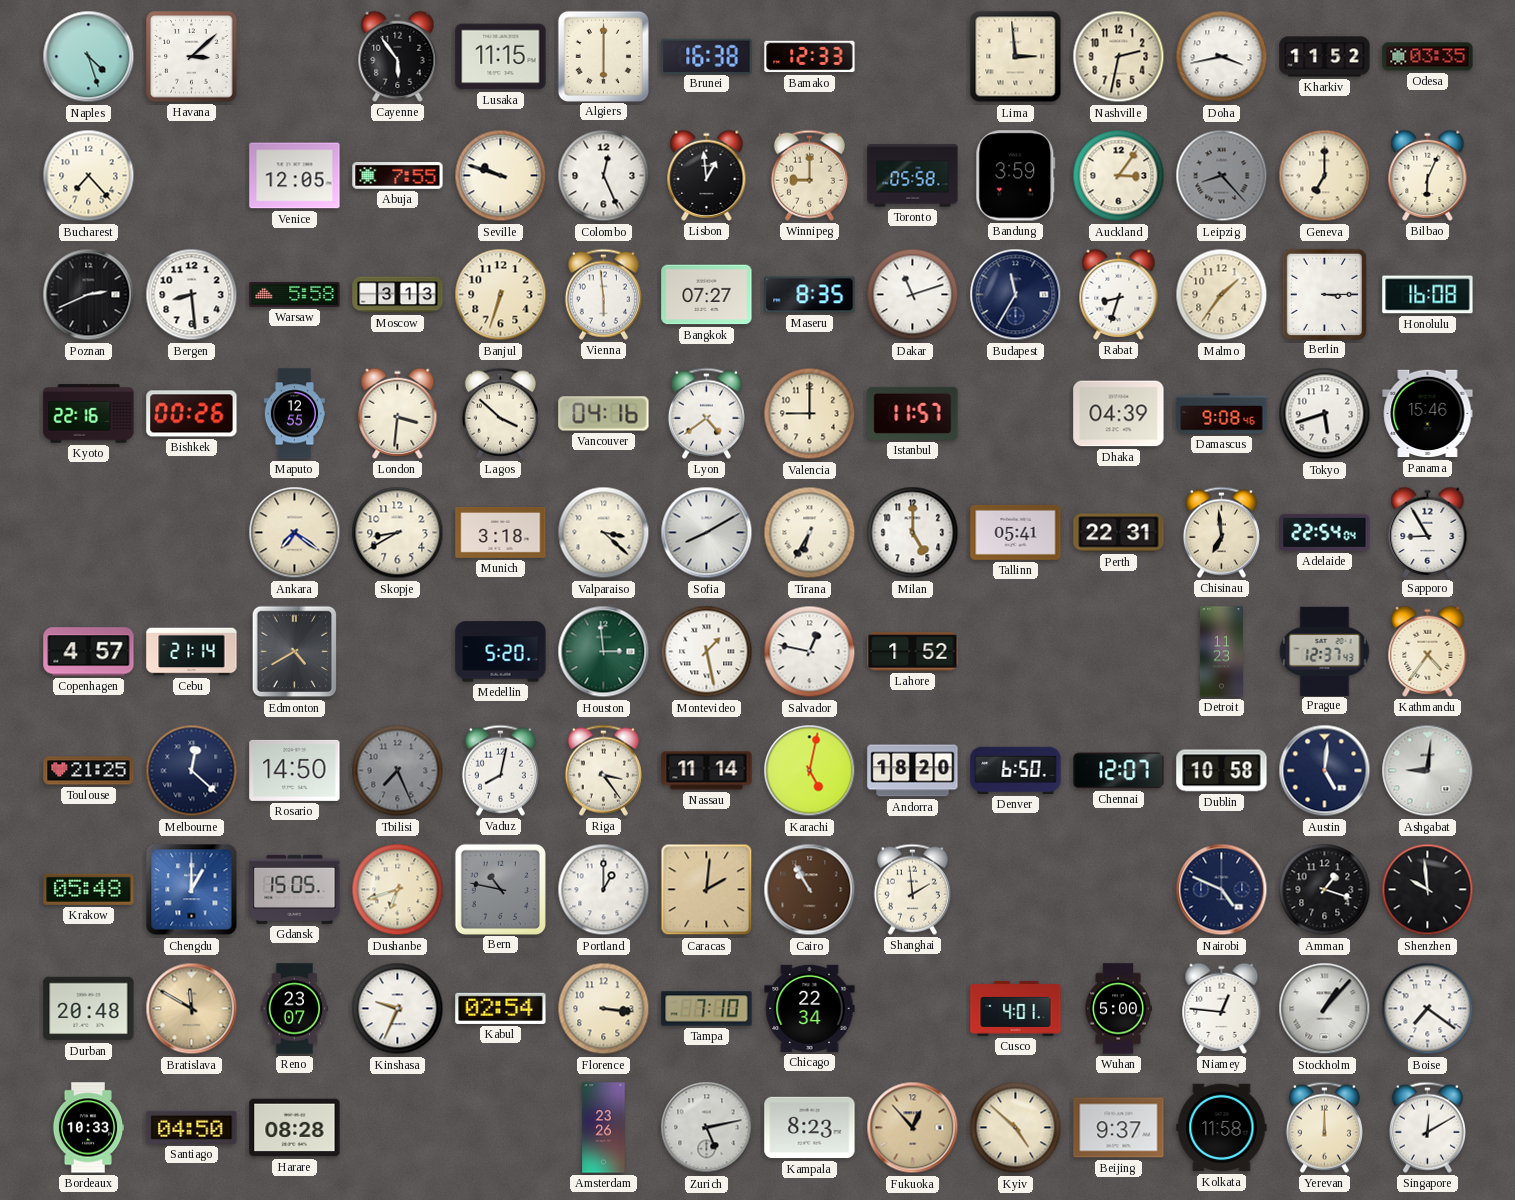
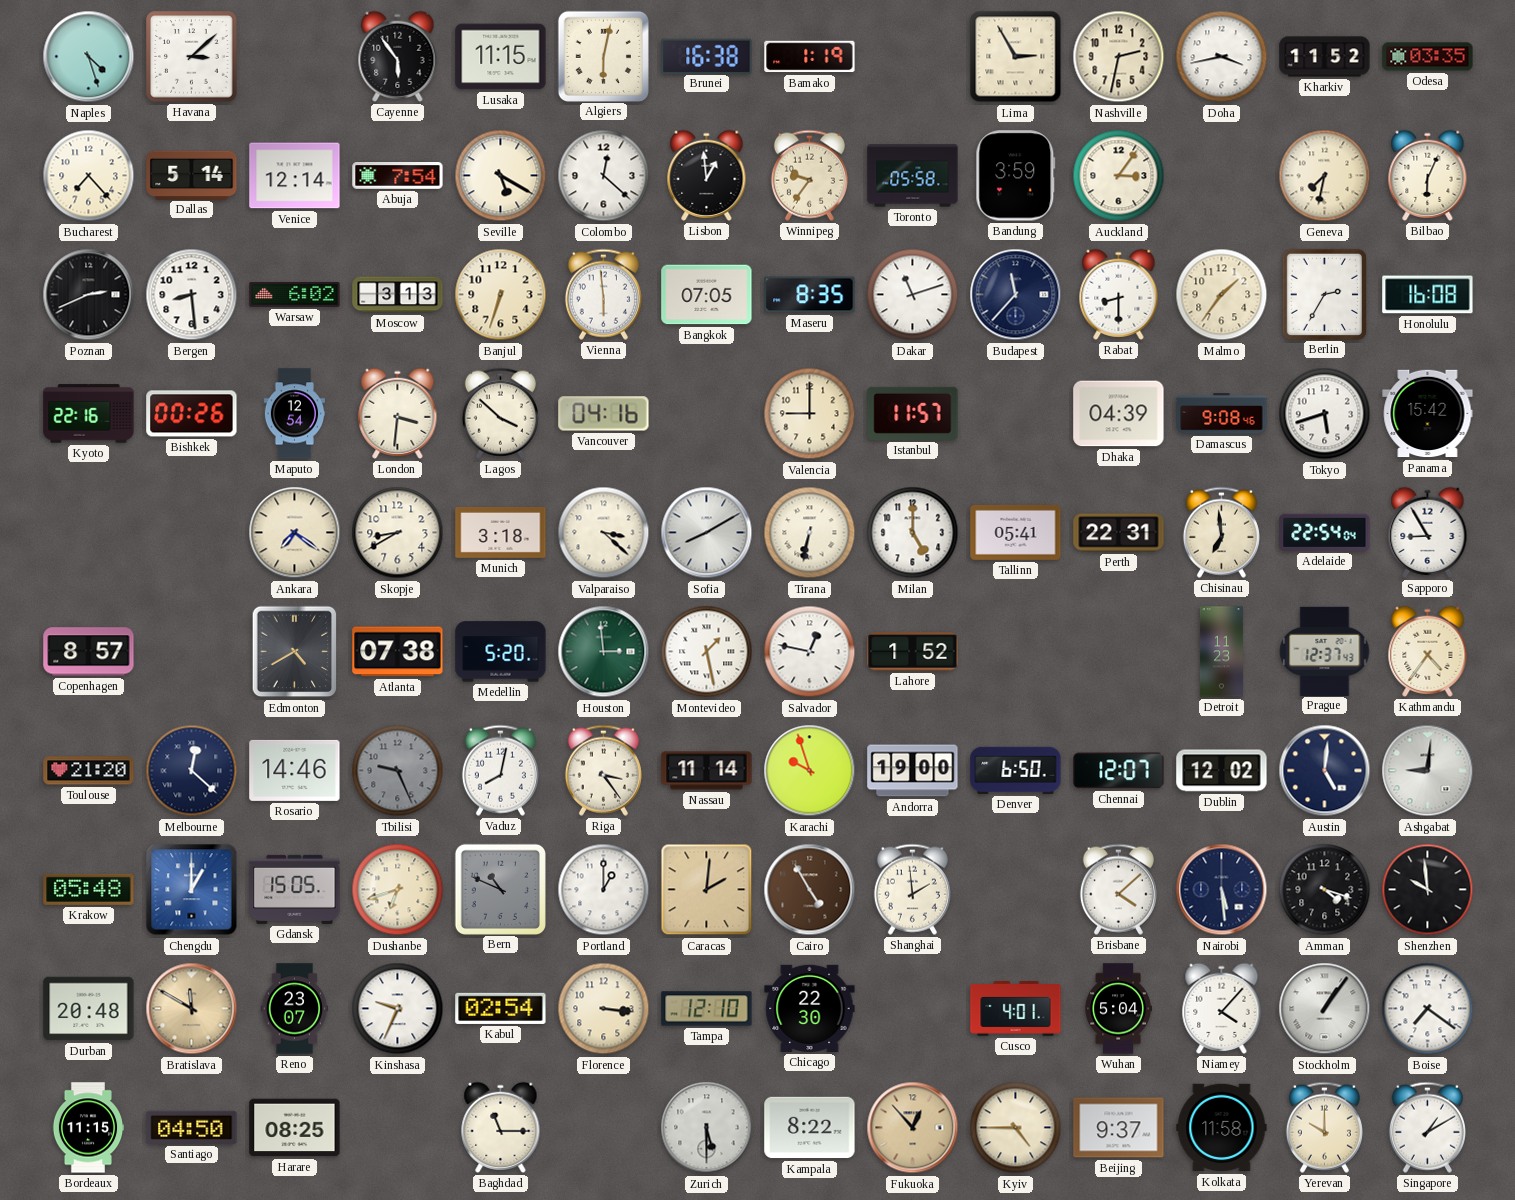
Algiers: 6:00 -> 6:02 (603, 56)
Bamako: 12:33 -> 1:19 (810, 57)
Lima: 2:59 -> 2:55 (1016, 57)
Dallas: none -> 5:14 (192, 175)
Venice: 12:05 -> 12:14 (295, 176)
Abuja: 7:55 -> 7:54 (398, 176)
Seville: 9:48 -> 5:20 (501, 176)
Colombo: 12:26 -> 12:22 (604, 176)
Winnipeg: 9:00 -> 9:36 (809, 175)
Leipzig: 8:23 -> none (1222, 176)
Geneva: 7:00 -> 7:32 (1325, 176)
Warsaw: 5:58 -> 6:02 (295, 294)
Bangkok: 07:27 -> 07:05 (707, 295)
Budapest: 11:35 -> 11:37 (1016, 295)
Rabat: 8:33 -> 8:30 (1119, 294)
Berlin: 3:15 -> 2:35 (1324, 294)
Maputo: 12:55 -> 12:54 (294, 414)
Lyon: 4:39 -> none (706, 413)
Panama: 15:46 -> 15:42 (1428, 414)
Tirana: 6:35 -> 6:32 (810, 533)
Copenhagen: 4:57 -> 8:57 (89, 652)
Cebu: 21:14 -> none (192, 652)
Atlanta: none -> 07:38 (398, 652)
Toulouse: 21:25 -> 21:20 (89, 771)
Rosario: 14:50 -> 14:46 (295, 770)
Tbilisi: 7:26 -> 9:26 (398, 771)
Karachi: 5:02 -> 9:57 (810, 771)
Andorra: 18:20 -> 19:00 (913, 771)
Dublin: 10:58 -> 12:02 (1222, 771)
Bern: 10:47 -> 10:49 (500, 889)
Cairo: 10:55 -> 4:55 (810, 890)
Brisbane: none -> 4:08 (1118, 889)
Nairobi: 4:49 -> 5:29 (1222, 890)
Amman: 1:18 -> 4:18 (1325, 890)
Tampa: 7:10 -> 12:10 (707, 1009)
Chicago: 22:34 -> 22:30 (810, 1008)
Wuhan: 5:00 -> 5:04 (1118, 1009)
Niamey: 12:46 -> 4:07 (1222, 1008)
Stockholm: 1:07 -> 1:06 (1325, 1009)
Bordeaux: 10:33 -> 11:15 (88, 1128)
Harare: 08:28 -> 08:25 (295, 1128)
Baghdad: none -> 11:15 (501, 1127)
Amsterdam: 23:26 -> none (604, 1128)
Zurich: 5:13 -> 5:30 (707, 1128)
Kampala: 8:23 -> 8:22 (810, 1128)
Kyiv: 4:52 -> 4:45 (1016, 1128)
Yerevan: 12:00 -> 10:00 (1324, 1127)
Singapore: 12:10 -> 1:10 (1427, 1127)
